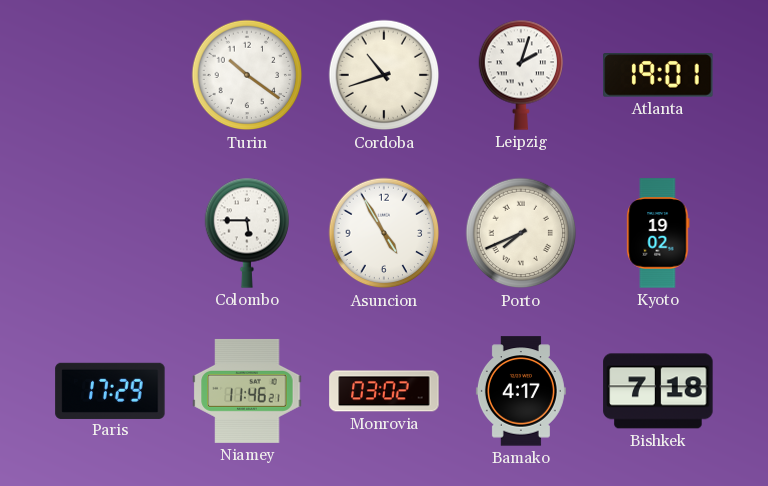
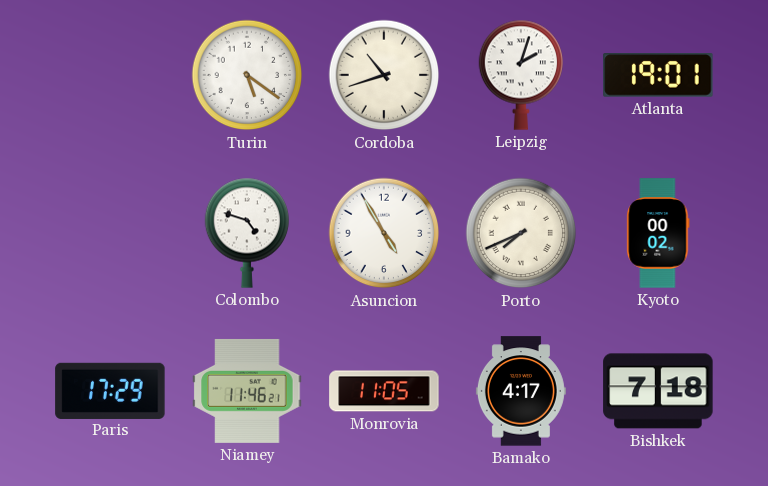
Turin: 10:21 -> 5:21 (247, 75)
Colombo: 5:45 -> 4:48 (246, 233)
Kyoto: 19:02 -> 00:02 (658, 233)
Monrovia: 03:02 -> 11:05 (384, 391)
